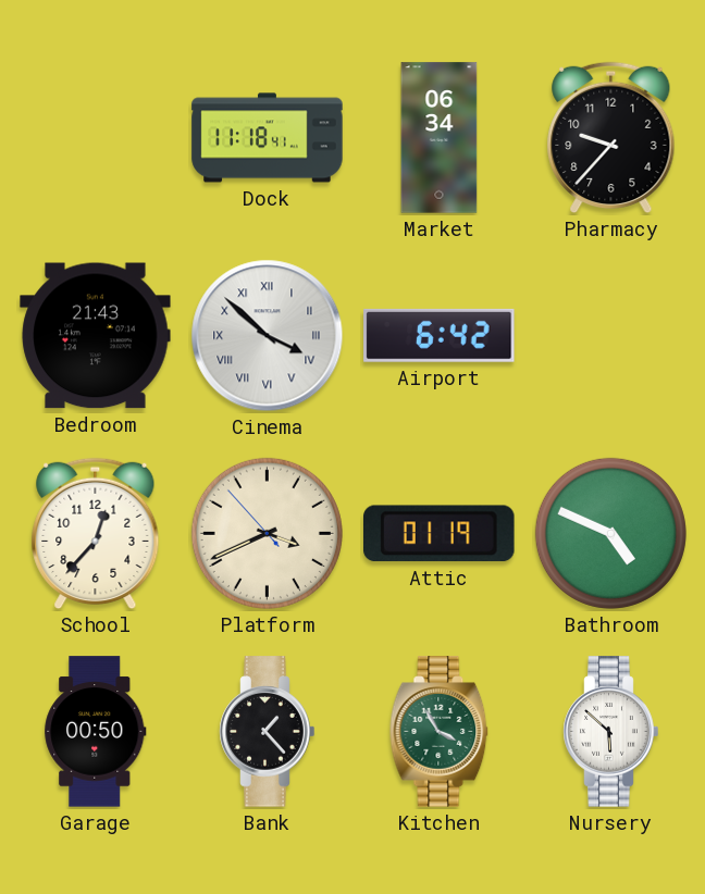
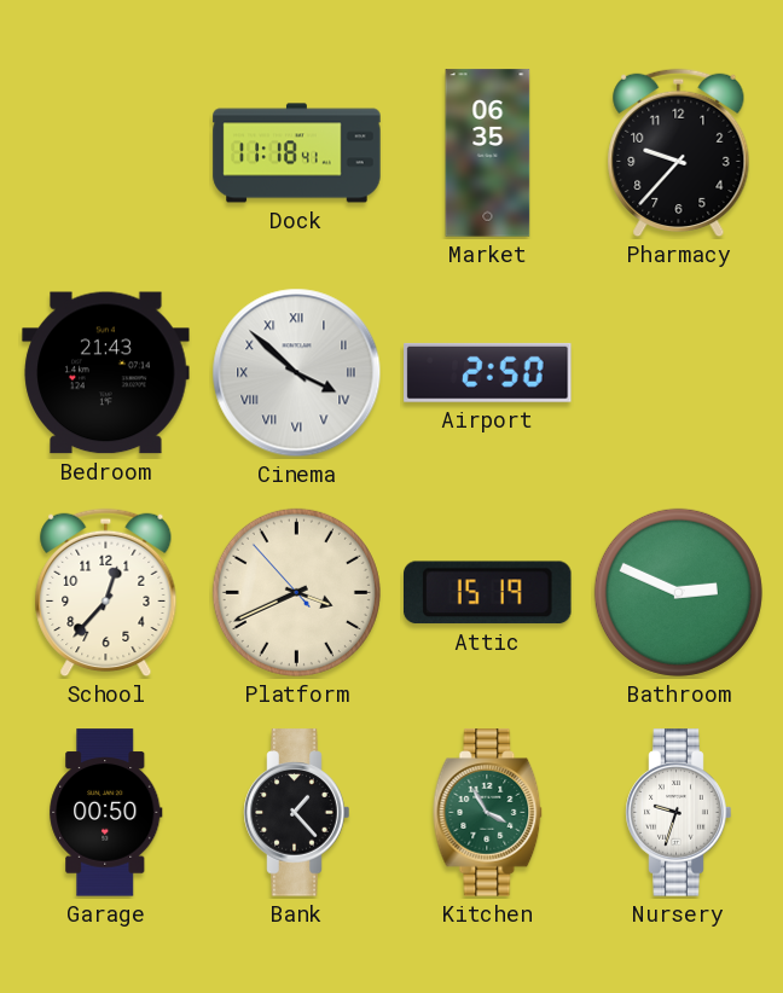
Market: 06:34 -> 06:35 (488, 153)
Airport: 6:42 -> 2:50 (488, 372)
Attic: 01:19 -> 15:19 (488, 593)
Bathroom: 4:49 -> 2:49 (678, 592)
Nursery: 5:52 -> 9:33 (679, 813)
